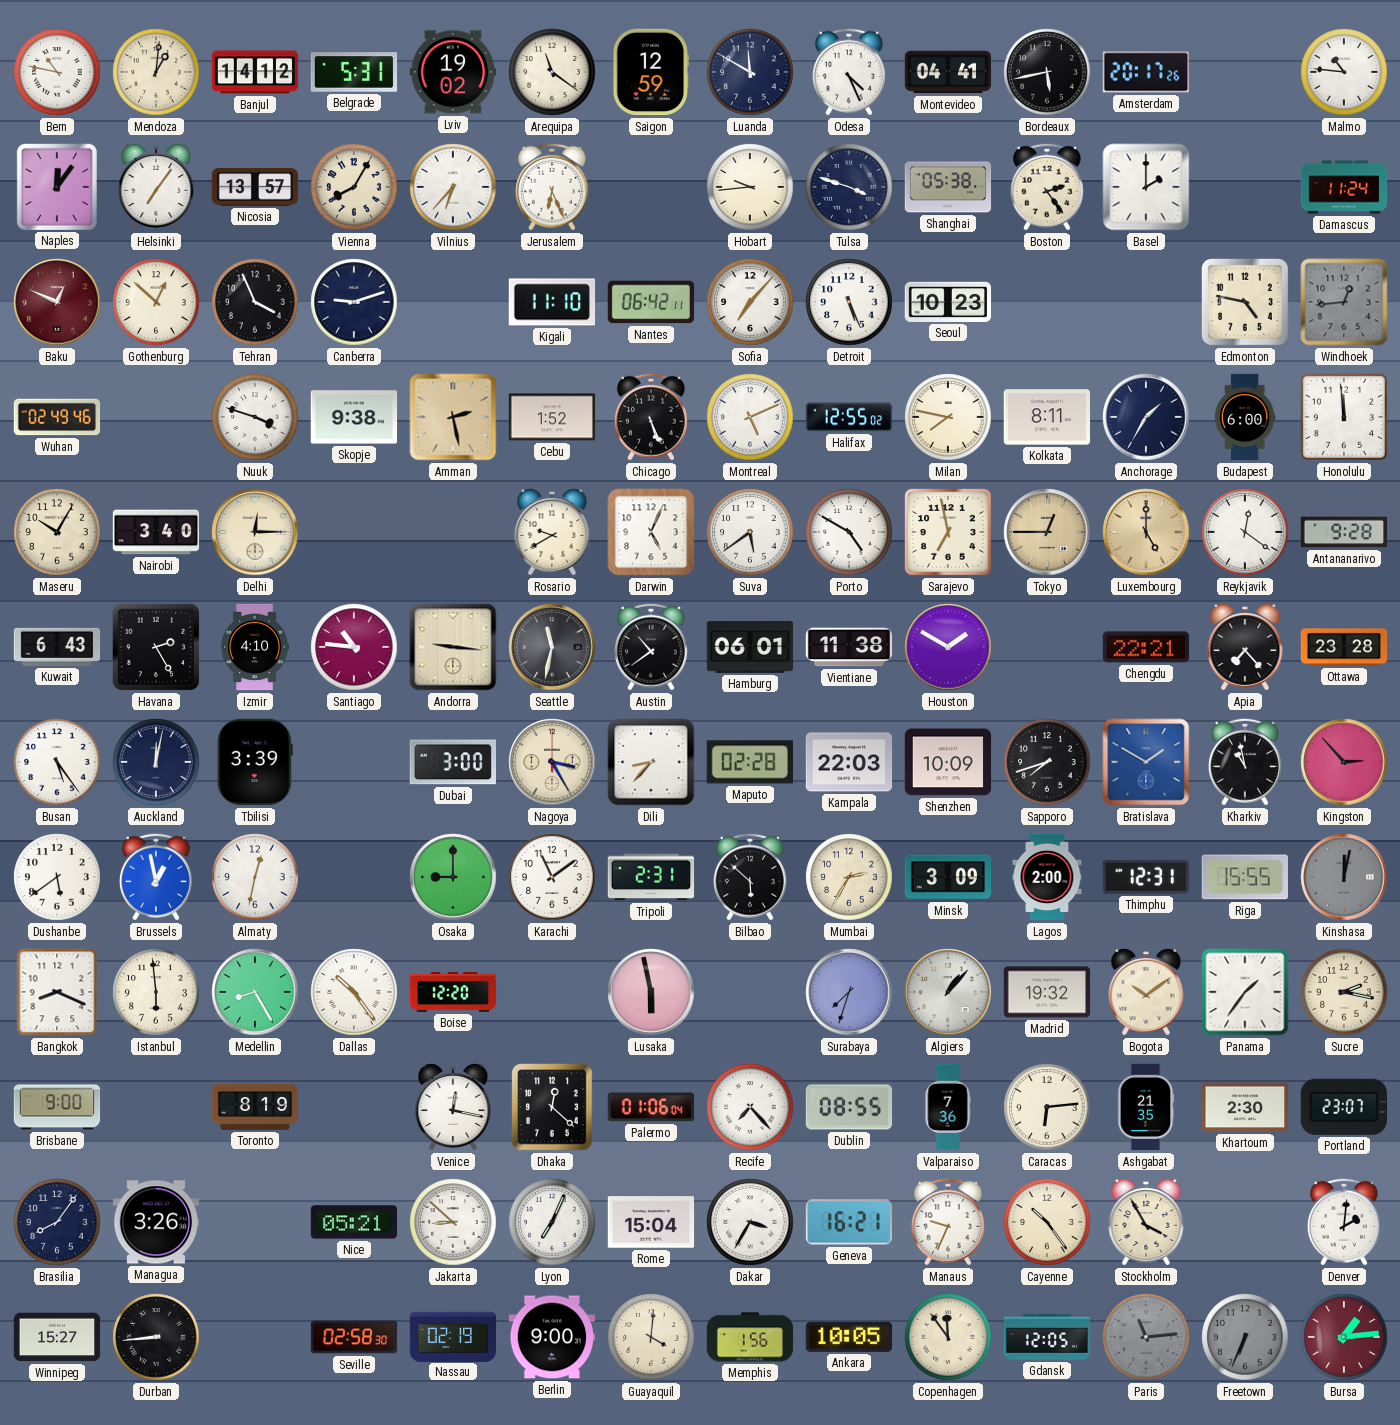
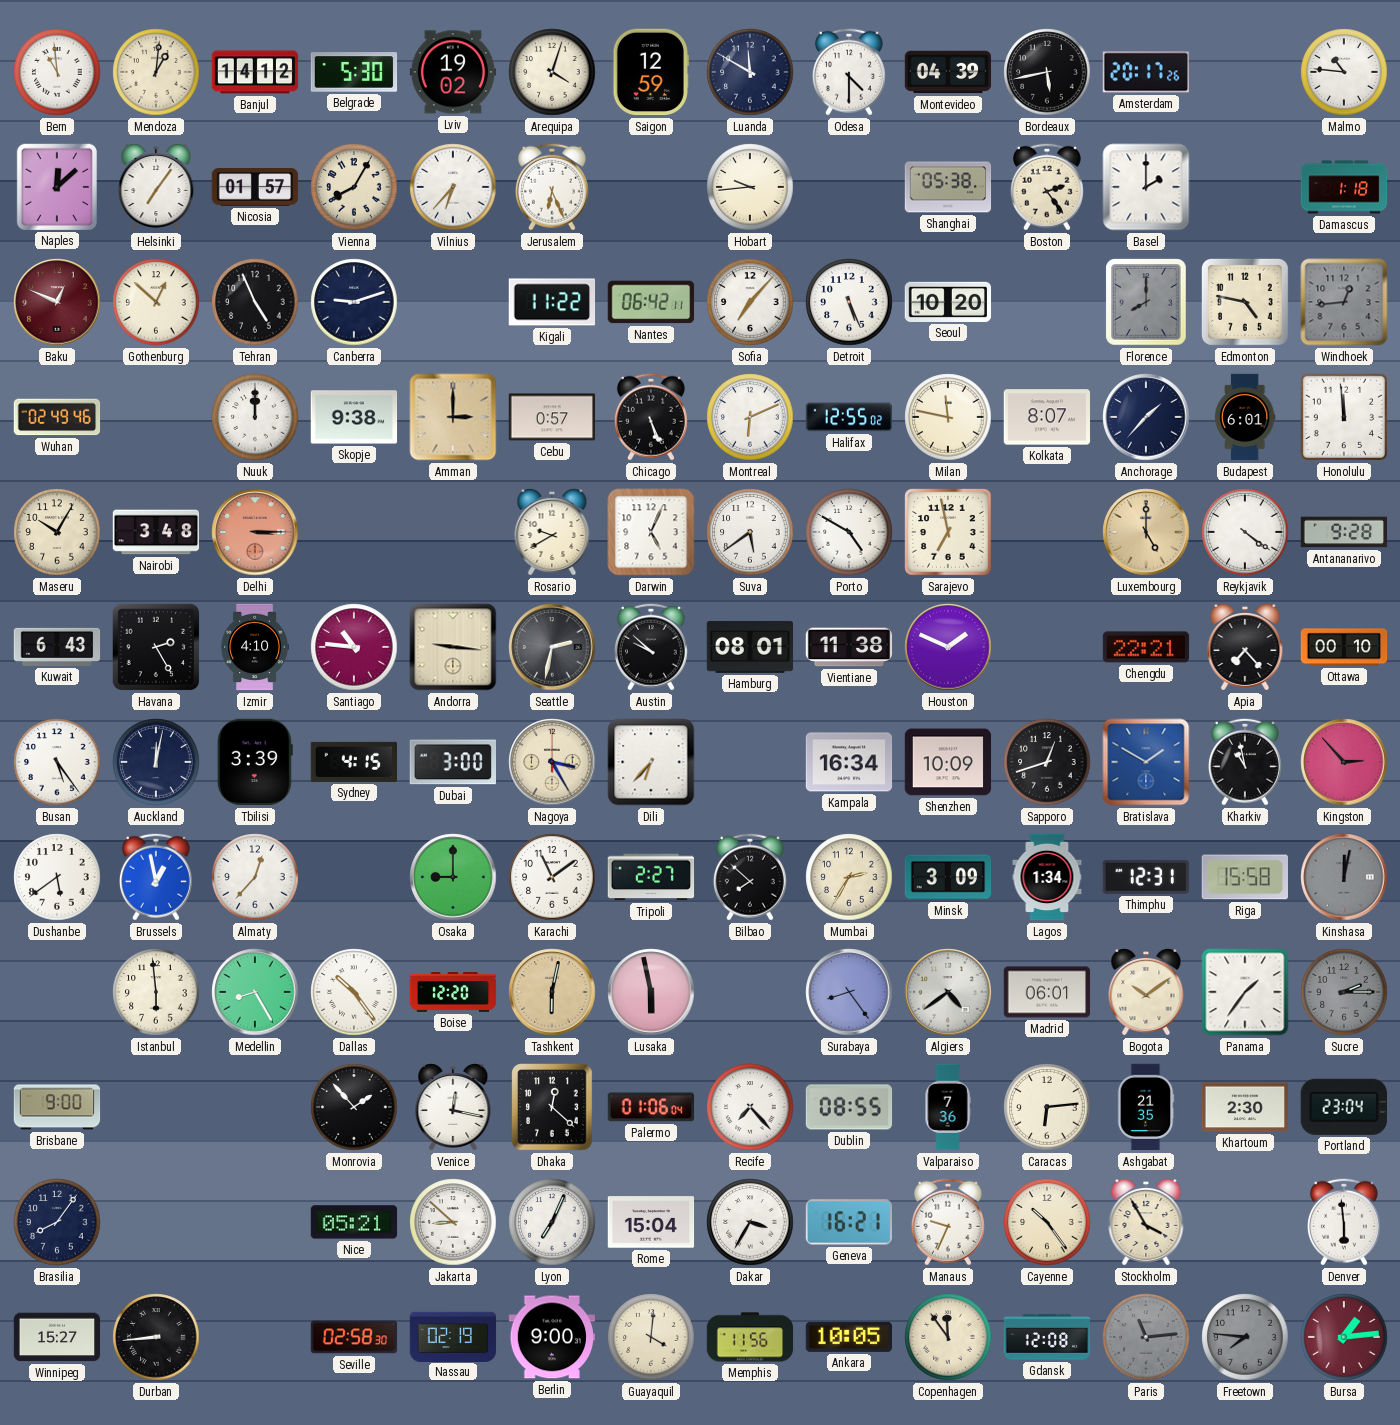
Bern: 10:47 -> 10:59 (57, 72)
Belgrade: 5:31 -> 5:30 (354, 72)
Arequipa: 11:21 -> 4:03 (552, 72)
Odesa: 4:26 -> 4:30 (849, 72)
Montevideo: 04:41 -> 04:39 (948, 72)
Naples: 12:06 -> 12:08 (56, 186)
Nicosia: 13:57 -> 01:57 (255, 187)
Tulsa: 3:48 -> none (849, 187)
Damascus: 11:24 -> 1:18 (1344, 187)
Tehran: 3:56 -> 4:56 (255, 302)
Kigali: 11:10 -> 11:22 (552, 302)
Seoul: 10:23 -> 10:20 (948, 302)
Florence: none -> 8:00 (1146, 302)
Nuuk: 3:48 -> 12:00 (255, 417)
Amman: 2:28 -> 3:00 (453, 417)
Cebu: 1:52 -> 0:57 (552, 417)
Montreal: 5:11 -> 6:11 (750, 417)
Milan: 7:47 -> 11:47 (948, 417)
Kolkata: 8:11 -> 8:07 (1047, 417)
Anchorage: 1:35 -> 1:37 (1146, 417)
Budapest: 6:00 -> 6:01 (1245, 417)
Nairobi: 3:40 -> 3:48 (156, 532)
Delhi: 12:15 -> 3:15 (255, 532)
Delhi dial: cream -> salmon (255, 532)
Tokyo: 12:45 -> none (1047, 532)
Reykjavik: 12:21 -> 4:21 (1245, 532)
Seattle: 11:32 -> 2:32 (552, 647)
Austin: 10:39 -> 9:52 (651, 647)
Hamburg: 06:01 -> 08:01 (750, 647)
Houston: 1:50 -> 1:49 (948, 647)
Ottawa: 23:28 -> 00:10 (1344, 647)
Sydney: none -> 4:15 (353, 762)
Dili: 8:37 -> 6:37 (651, 762)
Maputo: 02:28 -> none (749, 762)
Kampala: 22:03 -> 16:34 (849, 762)
Sapporo: 7:42 -> 12:42 (1047, 762)
Almaty: 12:32 -> 12:37 (255, 877)
Tripoli: 2:31 -> 2:27 (651, 877)
Bilbao: 5:52 -> 7:52 (750, 877)
Lagos: 2:00 -> 1:34 (1047, 877)
Riga: 15:55 -> 15:58 (1244, 877)
Bangkok: 8:19 -> none (57, 992)
Tashkent: none -> 6:02 (552, 992)
Surabaya: 7:33 -> 8:24 (849, 992)
Algiers: 1:07 -> 4:39 (948, 992)
Madrid: 19:32 -> 06:01 (1047, 992)
Sucre: 2:17 -> 2:15 (1344, 992)
Sucre dial: cream -> grey (1344, 992)
Toronto: 8:19 -> none (255, 1107)
Monrovia: none -> 1:53 (354, 1107)
Portland: 23:07 -> 23:04 (1344, 1107)
Managua: 3:26 -> none (156, 1222)
Denver: 2:01 -> 5:59 (1344, 1222)
Memphis: 1:56 -> 11:56 (750, 1337)
Gdansk: 12:05 -> 12:08 (1047, 1337)
Freetown: 6:34 -> 7:46 (1245, 1337)
